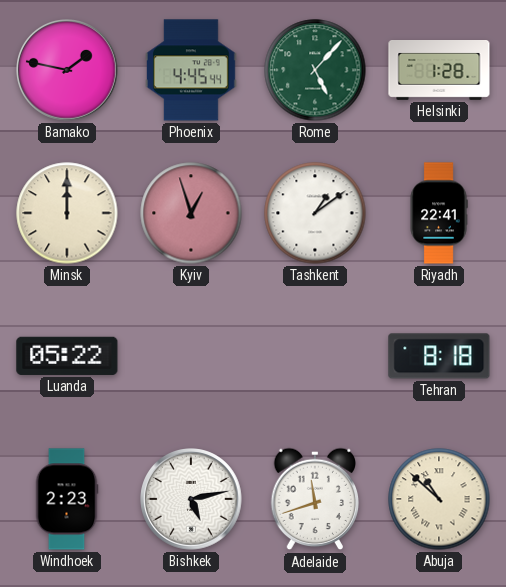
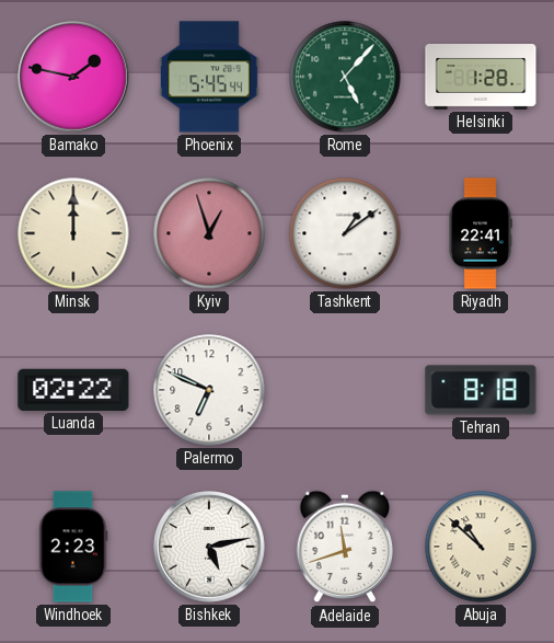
Phoenix: 4:45 -> 5:45 (210, 77)
Luanda: 05:22 -> 02:22 (73, 390)
Palermo: none -> 6:49 (209, 390)
